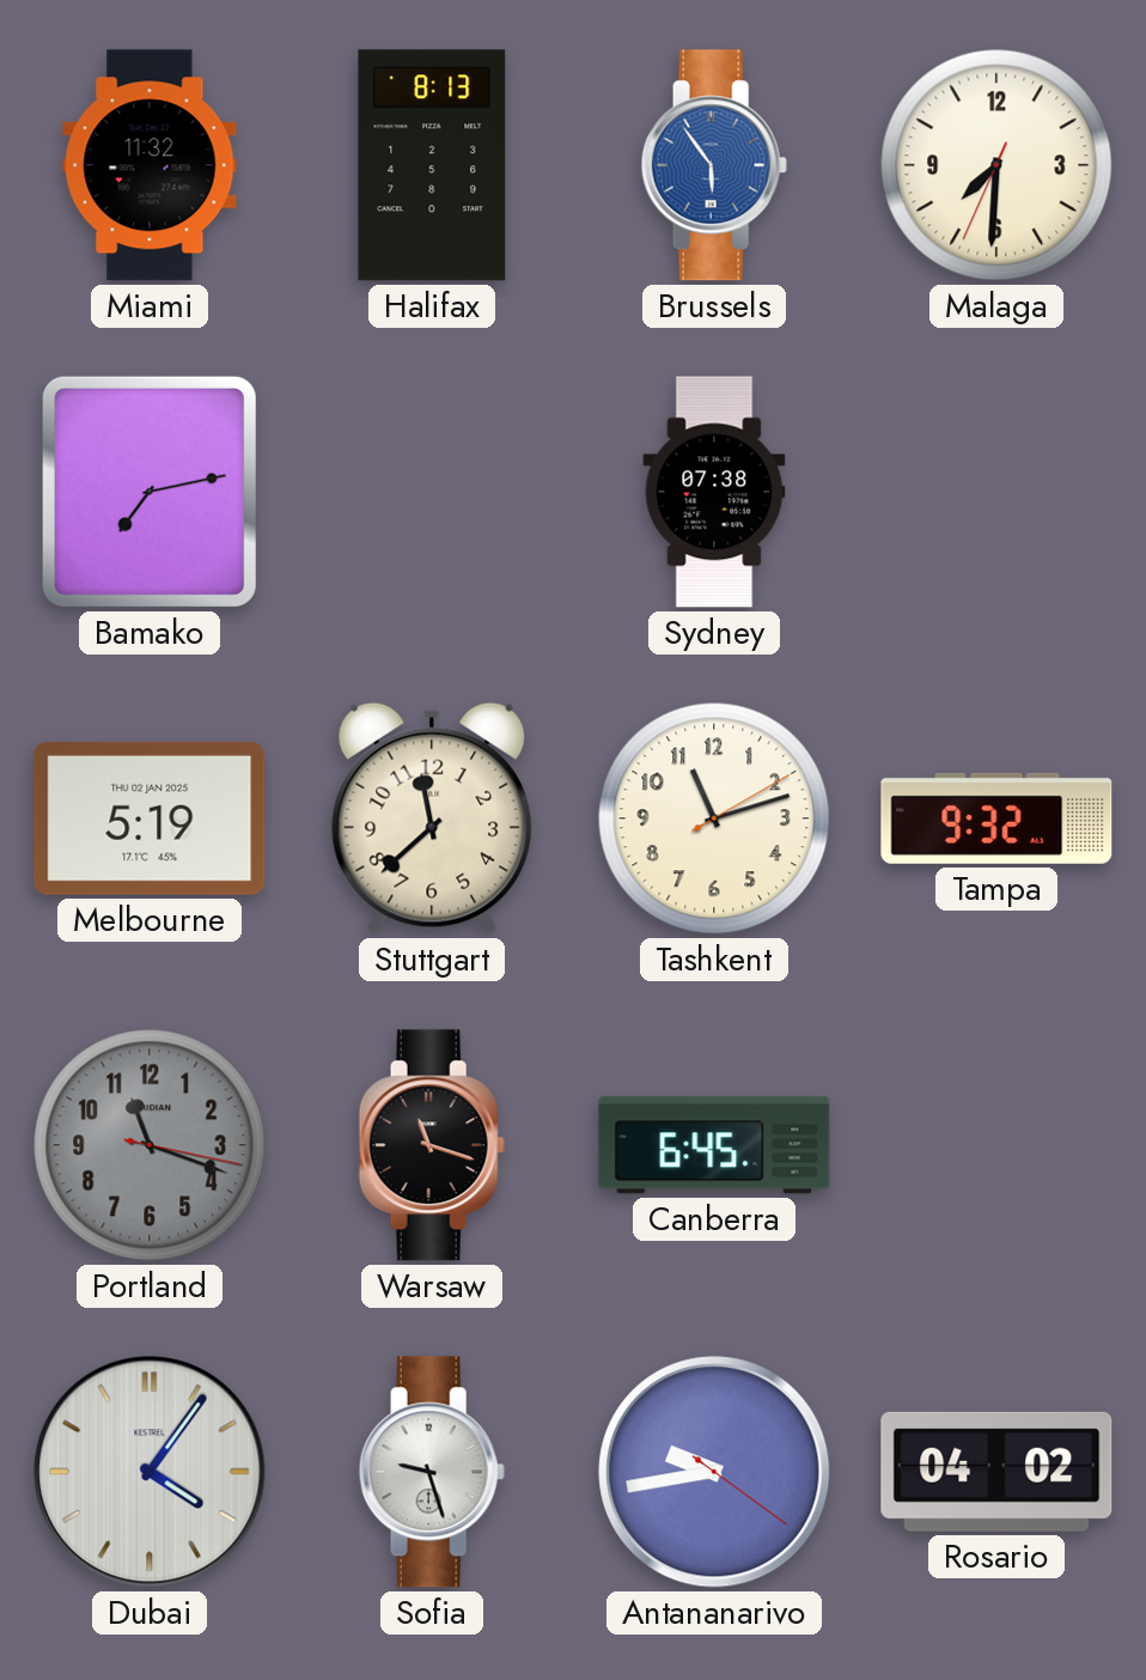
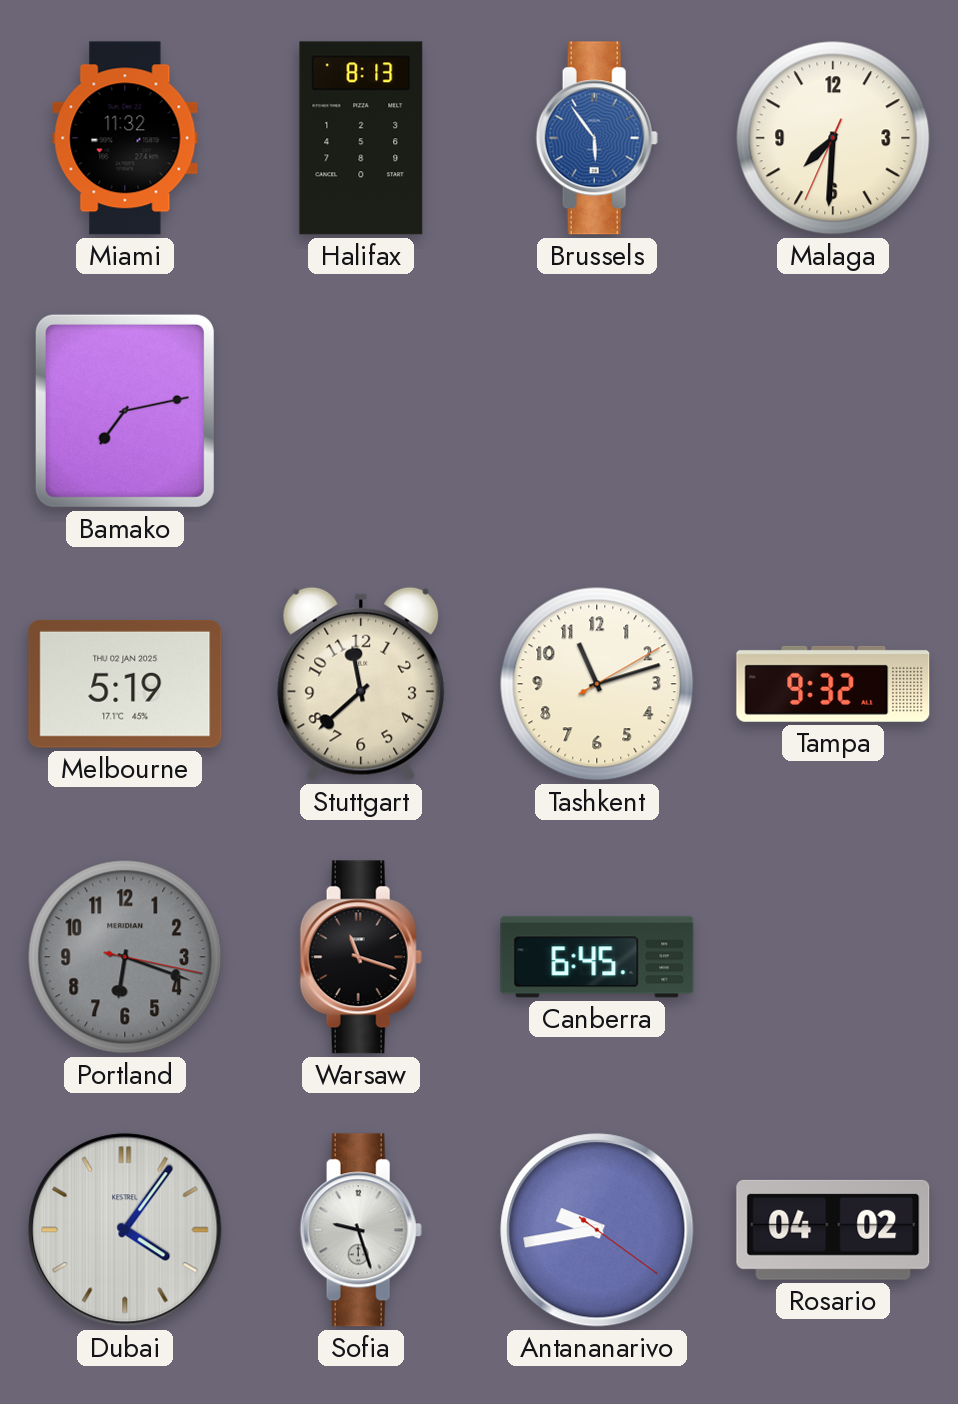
Sydney: 07:38 -> none (714, 492)
Portland: 11:18 -> 6:18 (125, 957)
